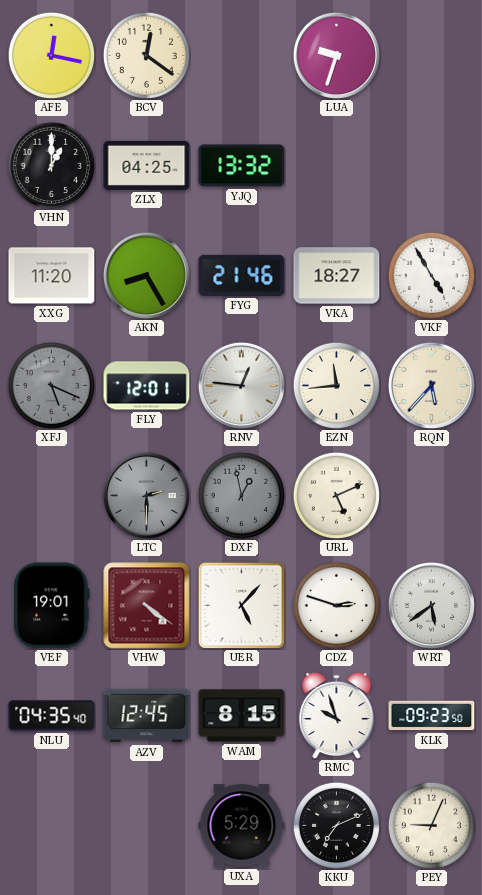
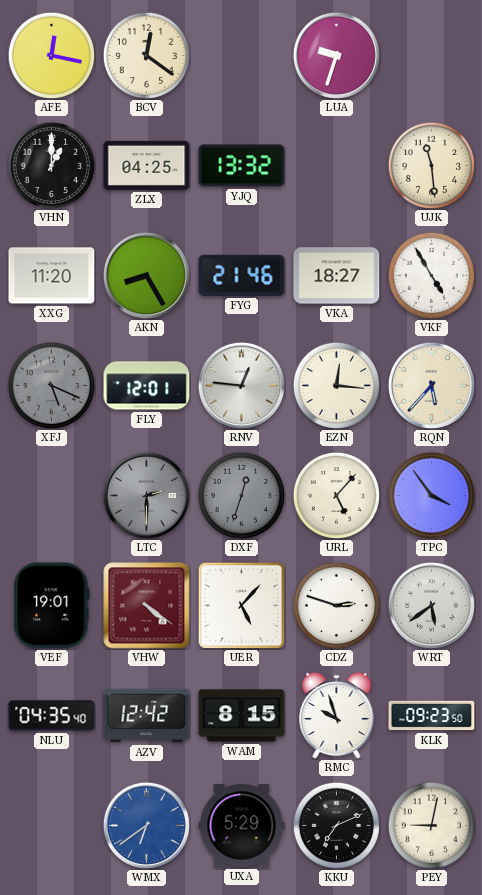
UJK: none -> 11:29 (431, 165)
EZN: 11:44 -> 12:16 (336, 385)
DXF: 12:58 -> 12:33 (241, 495)
URL: 5:11 -> 5:07 (336, 495)
TPC: none -> 3:54 (431, 495)
AZV: 12:45 -> 12:42 (147, 716)
WMX: none -> 6:39 (146, 825)
PEY: 9:04 -> 9:02 (431, 825)
